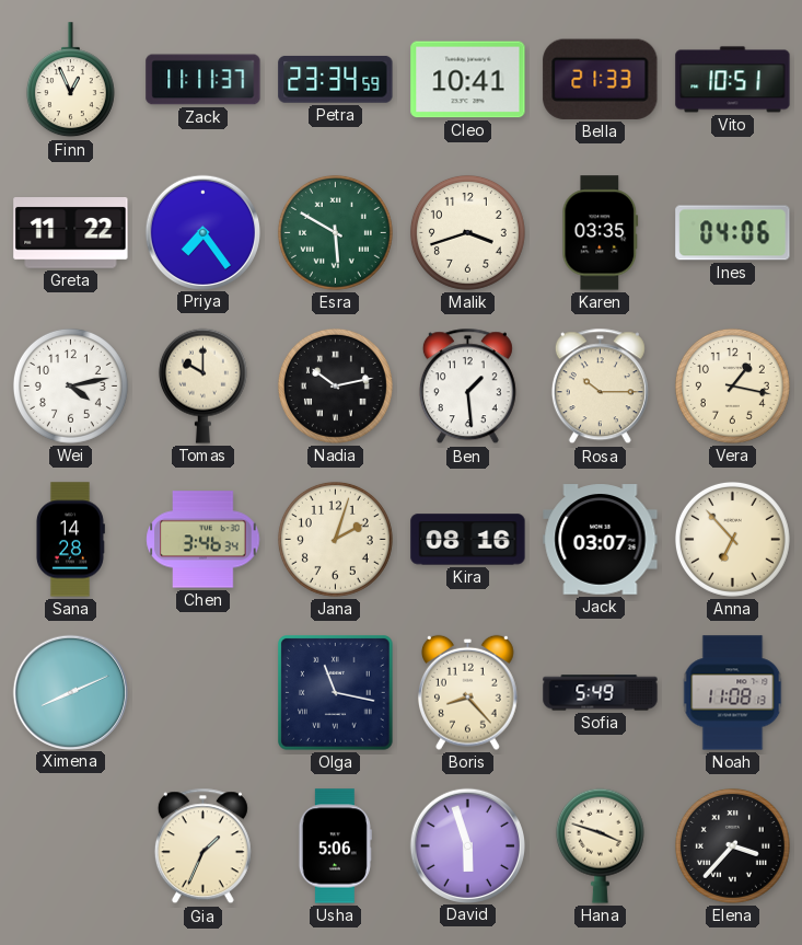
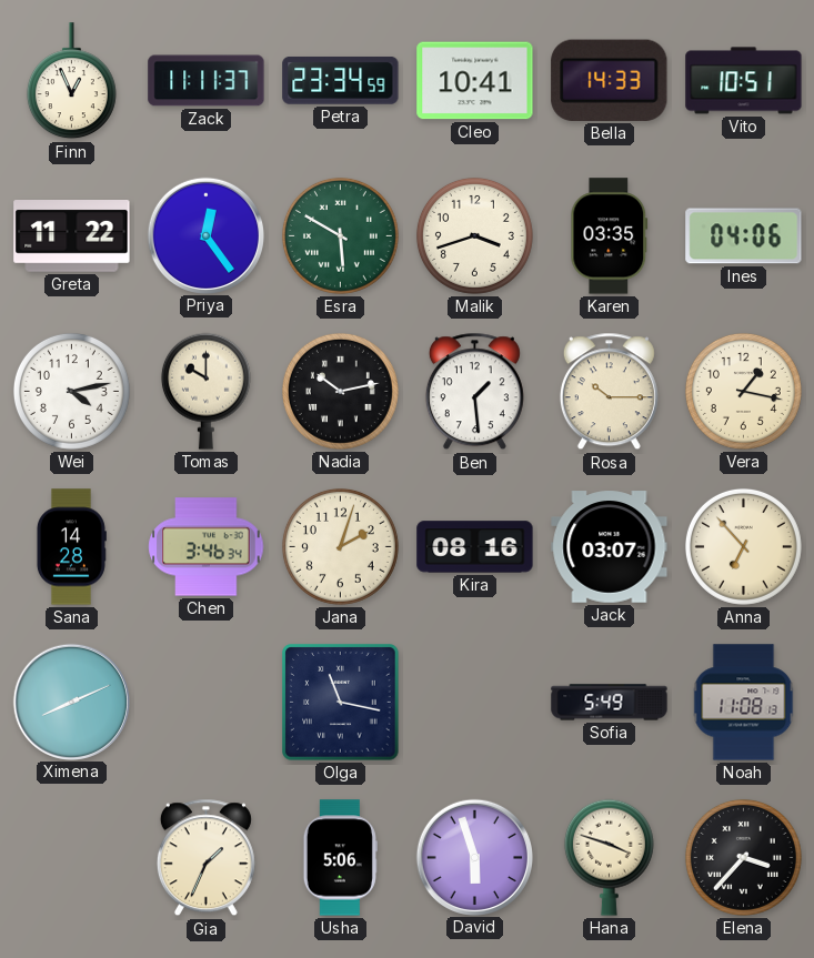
Bella: 21:33 -> 14:33 (610, 80)
Priya: 7:24 -> 12:24 (205, 235)
Boris: 8:23 -> none (467, 692)
